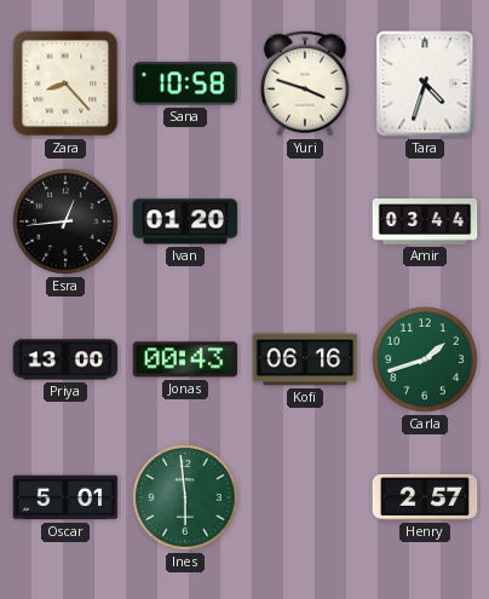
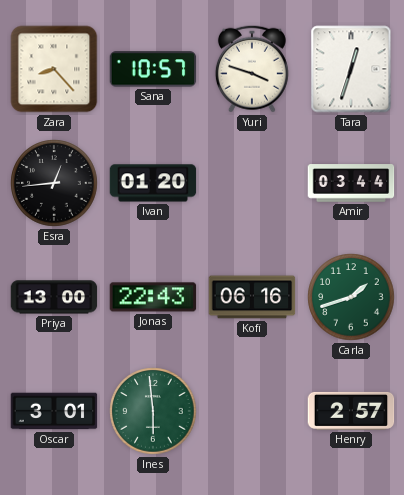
Sana: 10:58 -> 10:57 (153, 69)
Tara: 4:33 -> 12:33 (351, 69)
Jonas: 00:43 -> 22:43 (153, 297)
Oscar: 5:01 -> 3:01 (54, 411)
